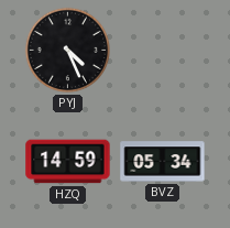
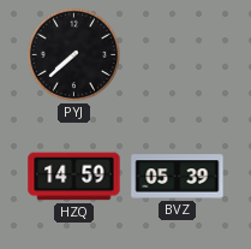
PYJ: 4:26 -> 7:38 (74, 55)
BVZ: 05:34 -> 05:39 (178, 177)
